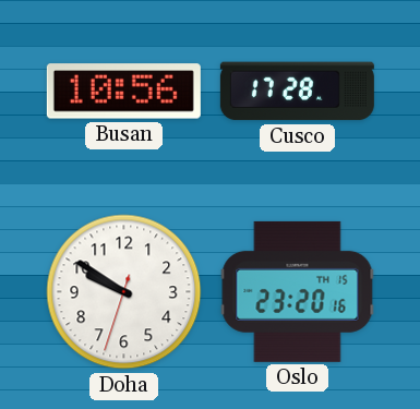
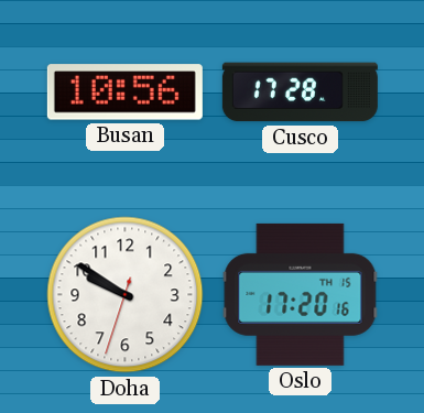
Oslo: 23:20 -> 17:20 (301, 294)
